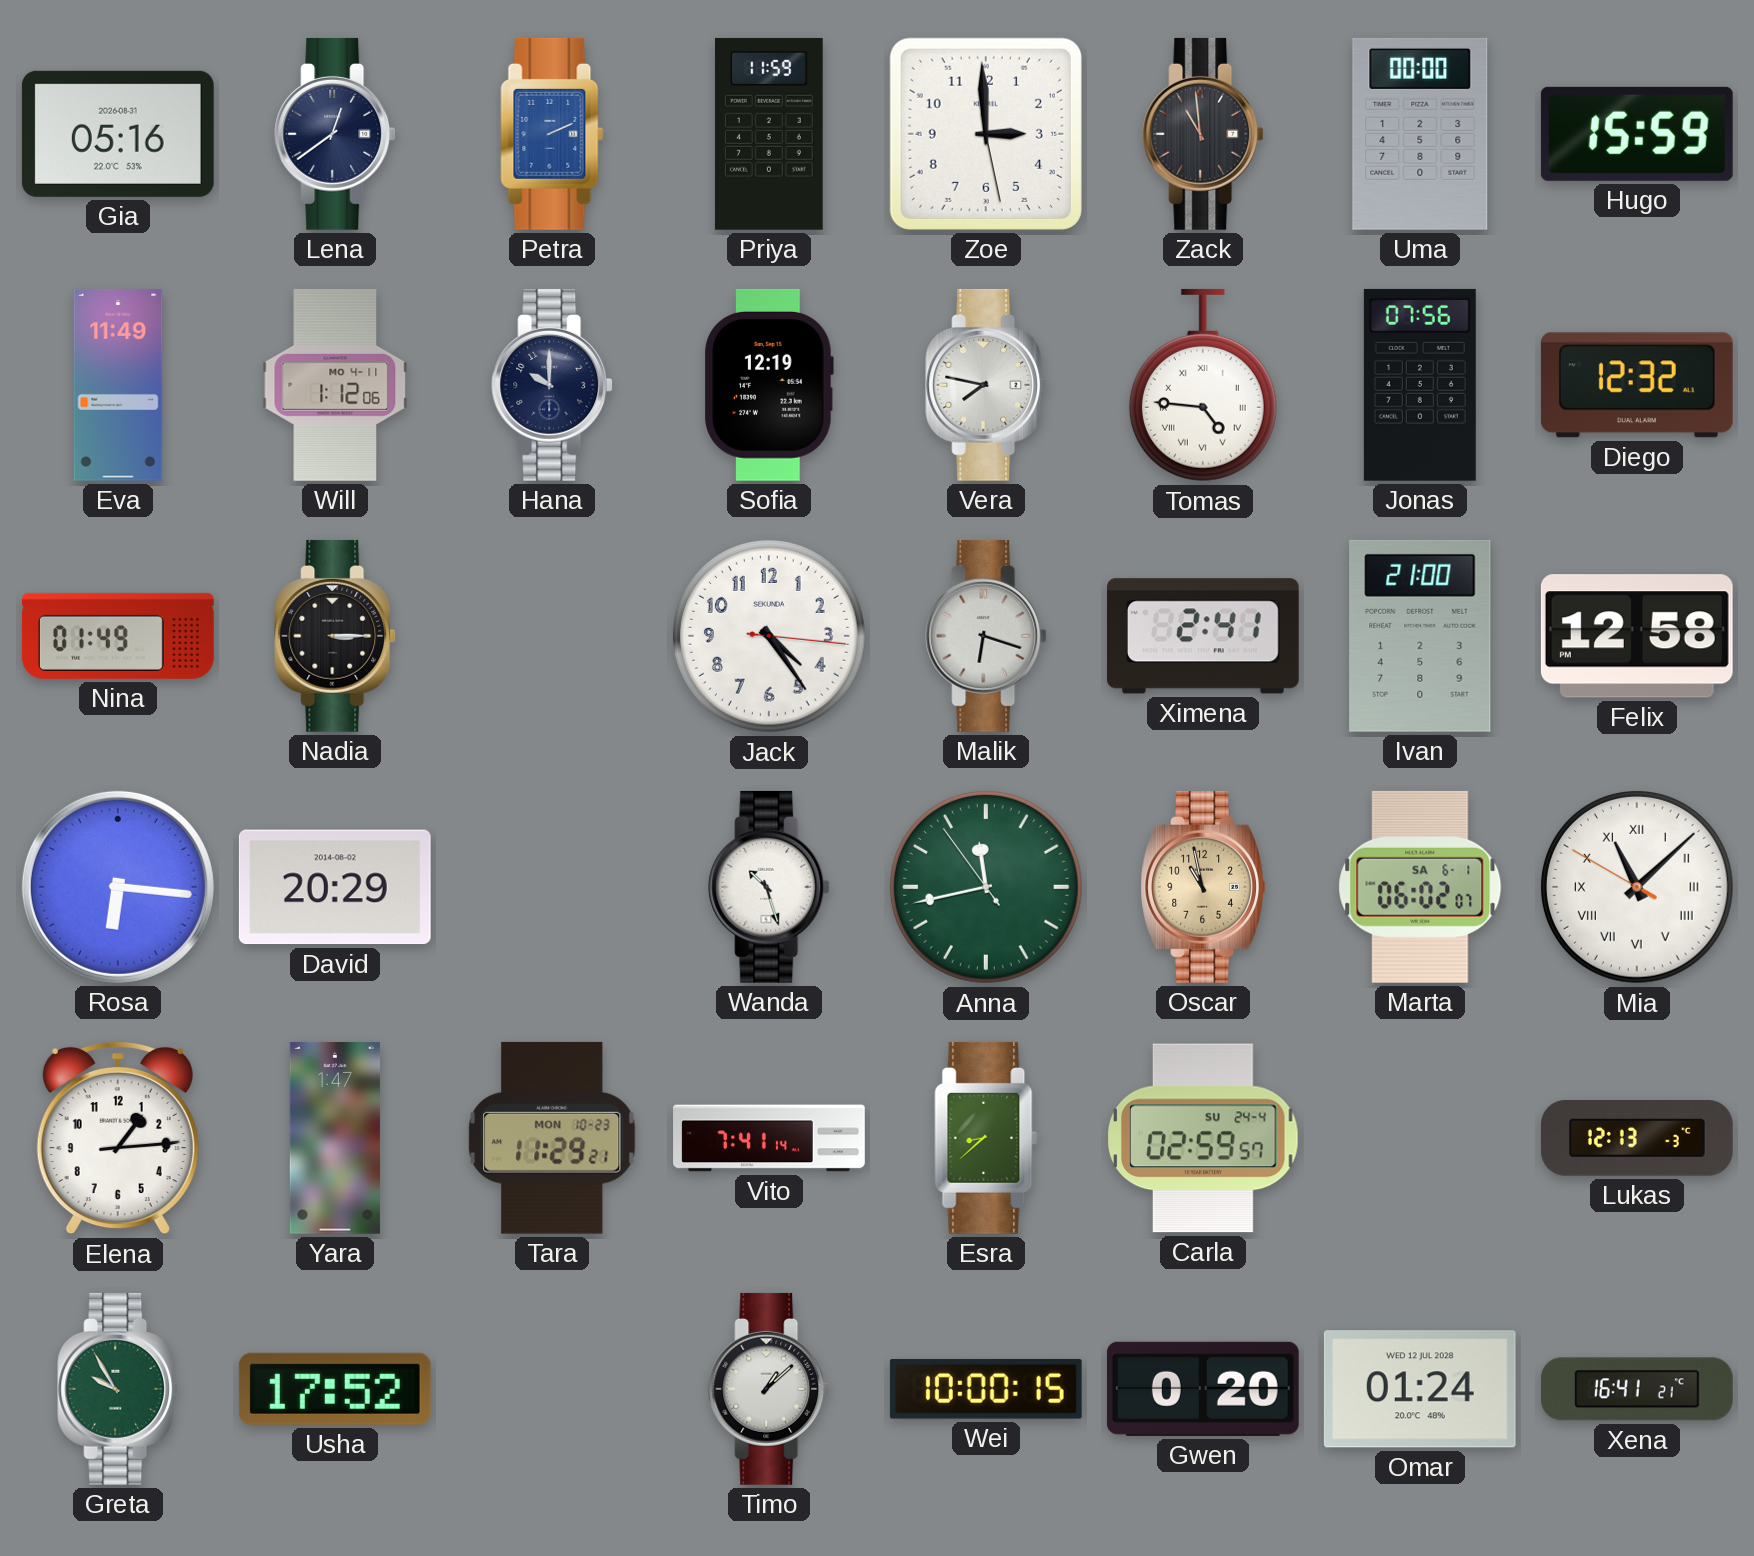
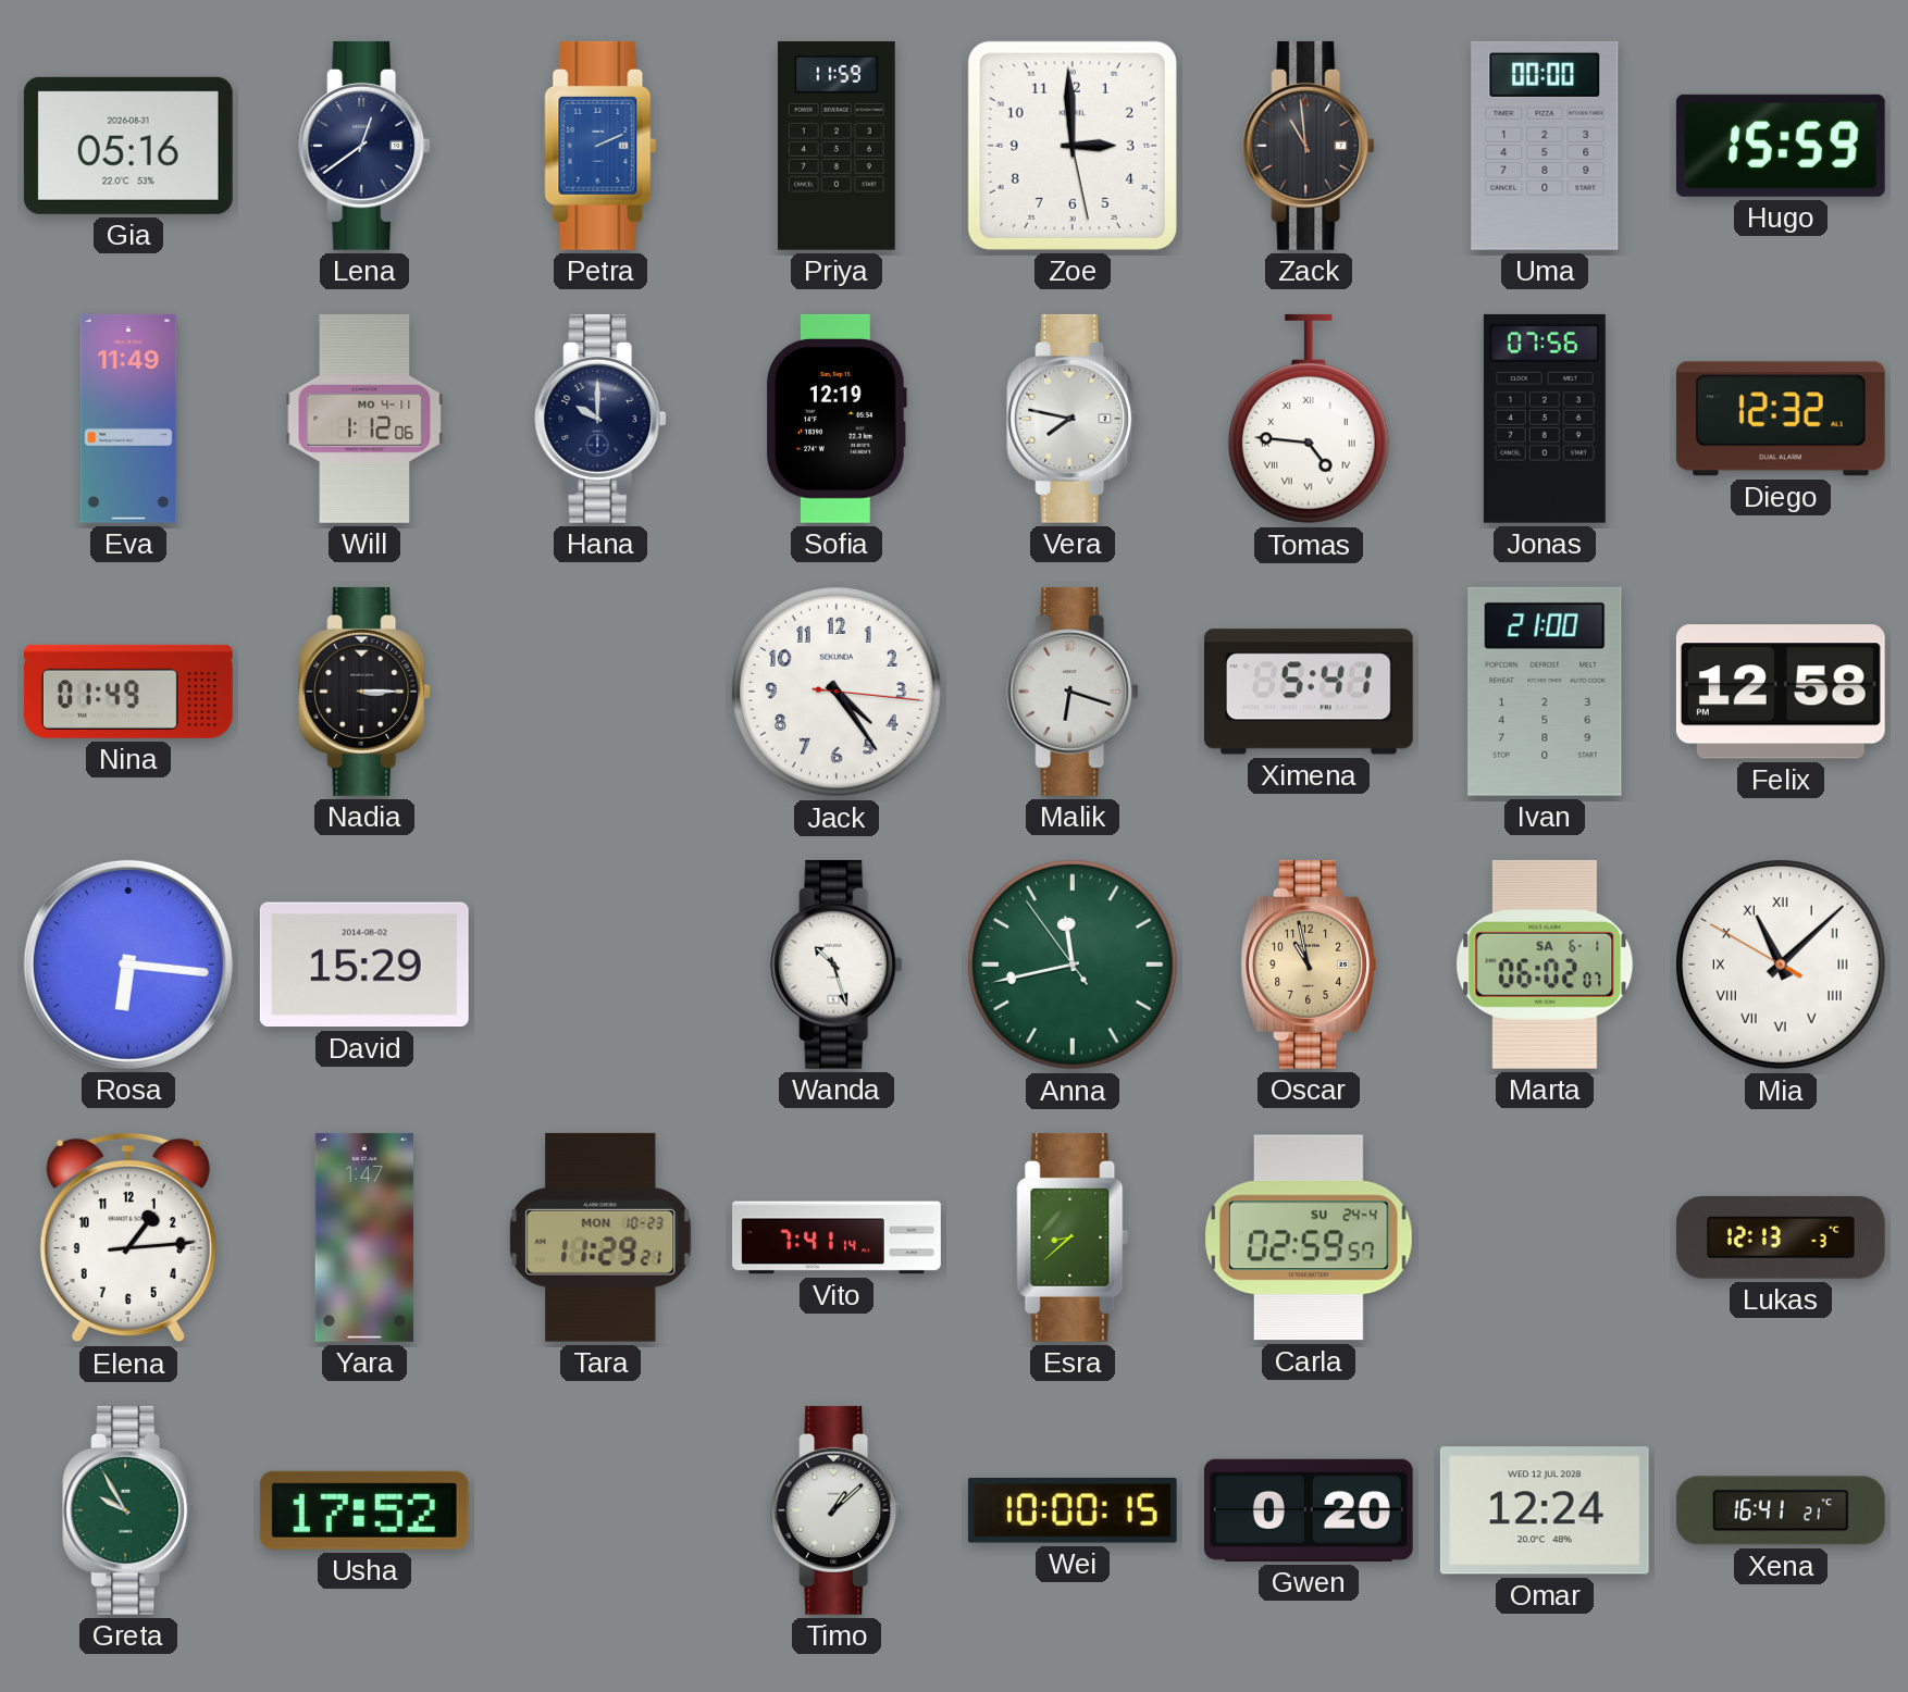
Ximena: 2:41 -> 5:41 (1309, 692)
David: 20:29 -> 15:29 (364, 965)
Omar: 01:24 -> 12:24 (1545, 1510)
